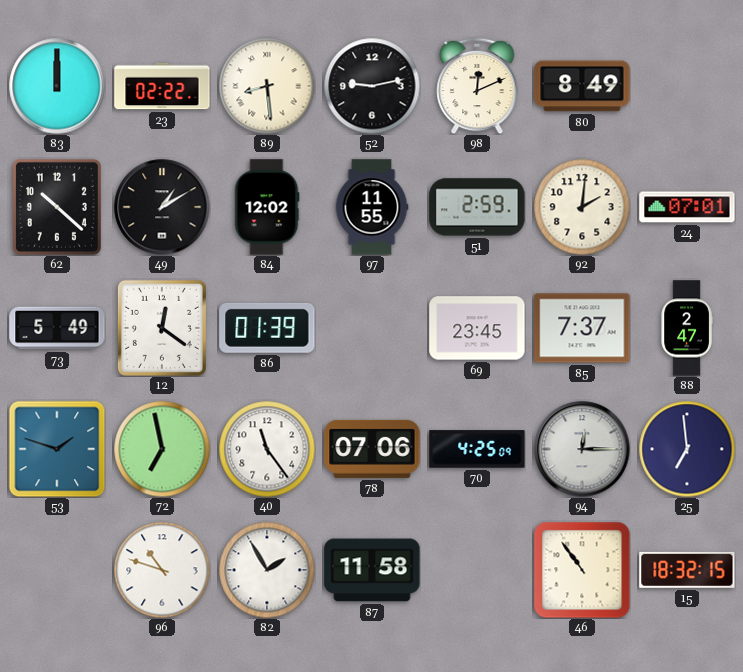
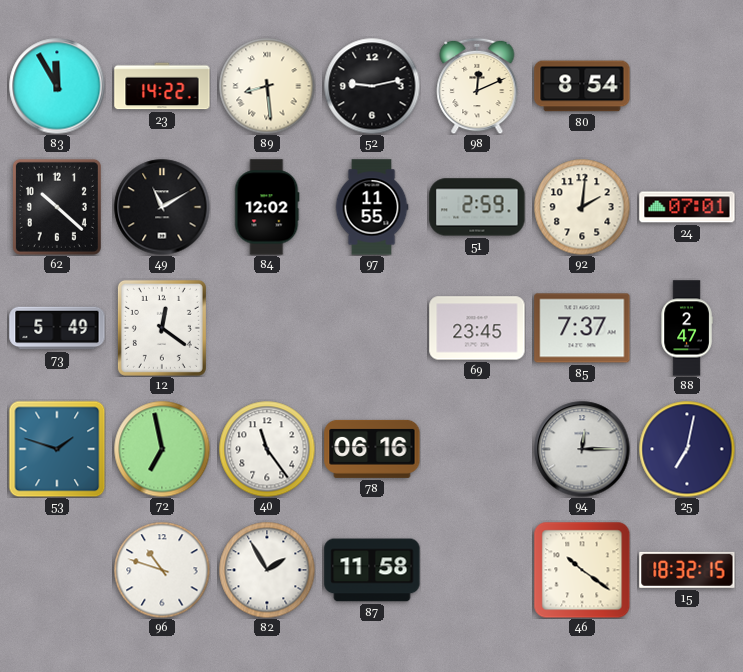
83: 12:00 -> 11:55 (57, 86)
23: 02:22 -> 14:22 (162, 86)
80: 8:49 -> 8:54 (582, 86)
49: 1:10 -> 11:10 (162, 207)
86: 01:39 -> none (267, 328)
78: 07:06 -> 06:16 (372, 449)
70: 4:25 -> none (477, 449)
25: 6:59 -> 7:02 (687, 449)
46: 10:54 -> 10:21 (582, 570)
